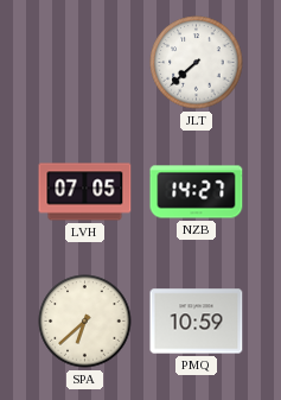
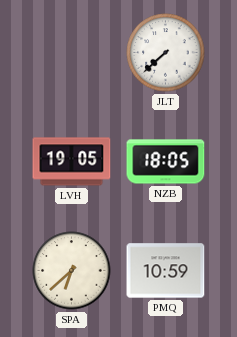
LVH: 07:05 -> 19:05 (72, 162)
NZB: 14:27 -> 18:05 (166, 162)
